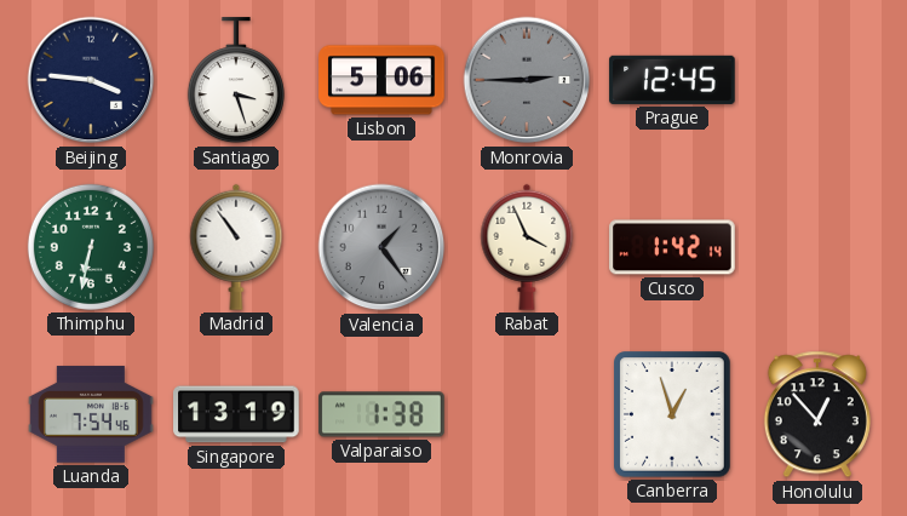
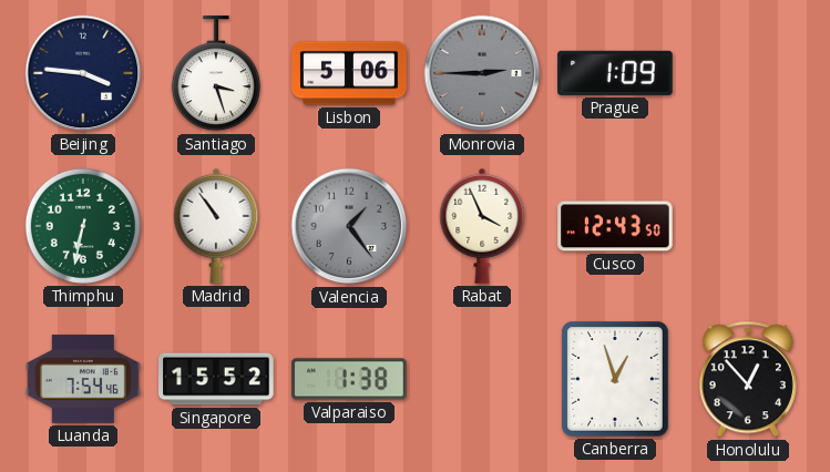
Prague: 12:45 -> 1:09 (615, 73)
Cusco: 1:42 -> 12:43 (615, 226)
Singapore: 13:19 -> 15:52 (216, 379)
